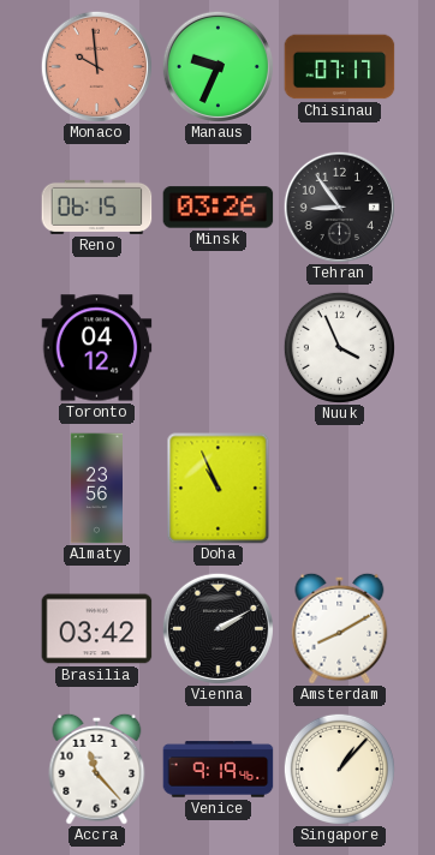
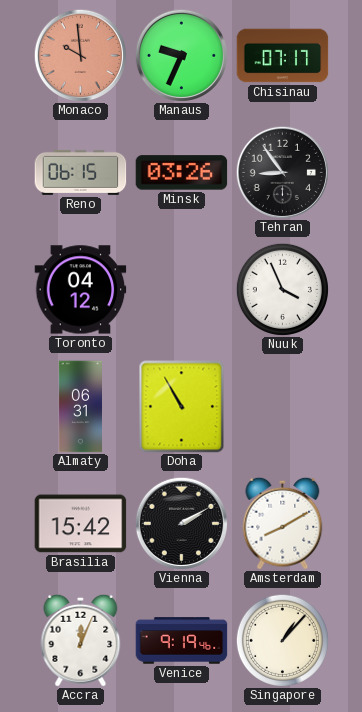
Almaty: 23:56 -> 06:31 (80, 407)
Doha: 10:56 -> 10:55 (182, 407)
Brasilia: 03:42 -> 15:42 (81, 524)
Accra: 11:23 -> 12:04 (81, 640)
